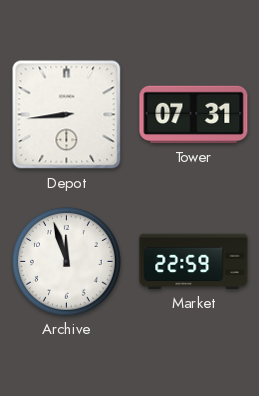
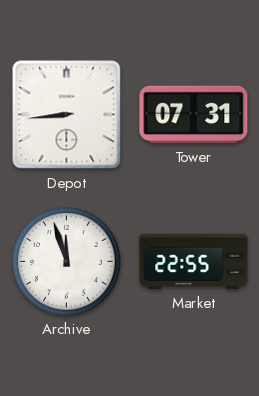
Market: 22:59 -> 22:55 (194, 262)
